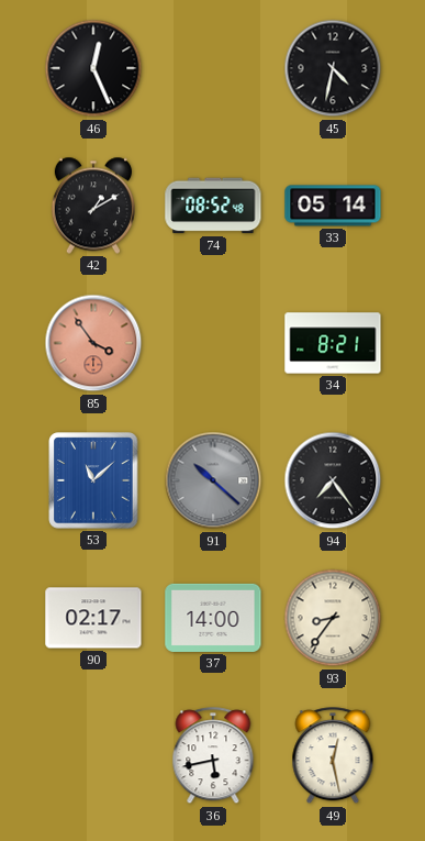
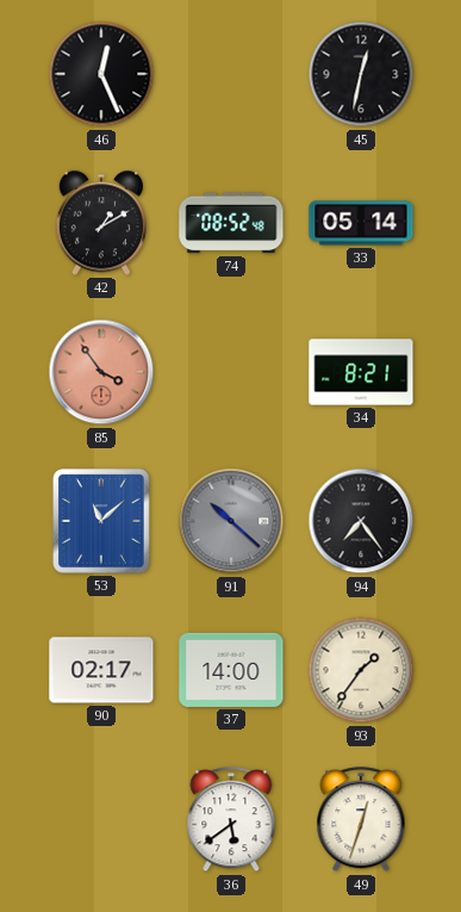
45: 4:32 -> 12:32 (361, 74)
93: 8:36 -> 1:36 (361, 670)
36: 5:43 -> 5:39 (231, 820)
49: 12:28 -> 12:33 (361, 820)
